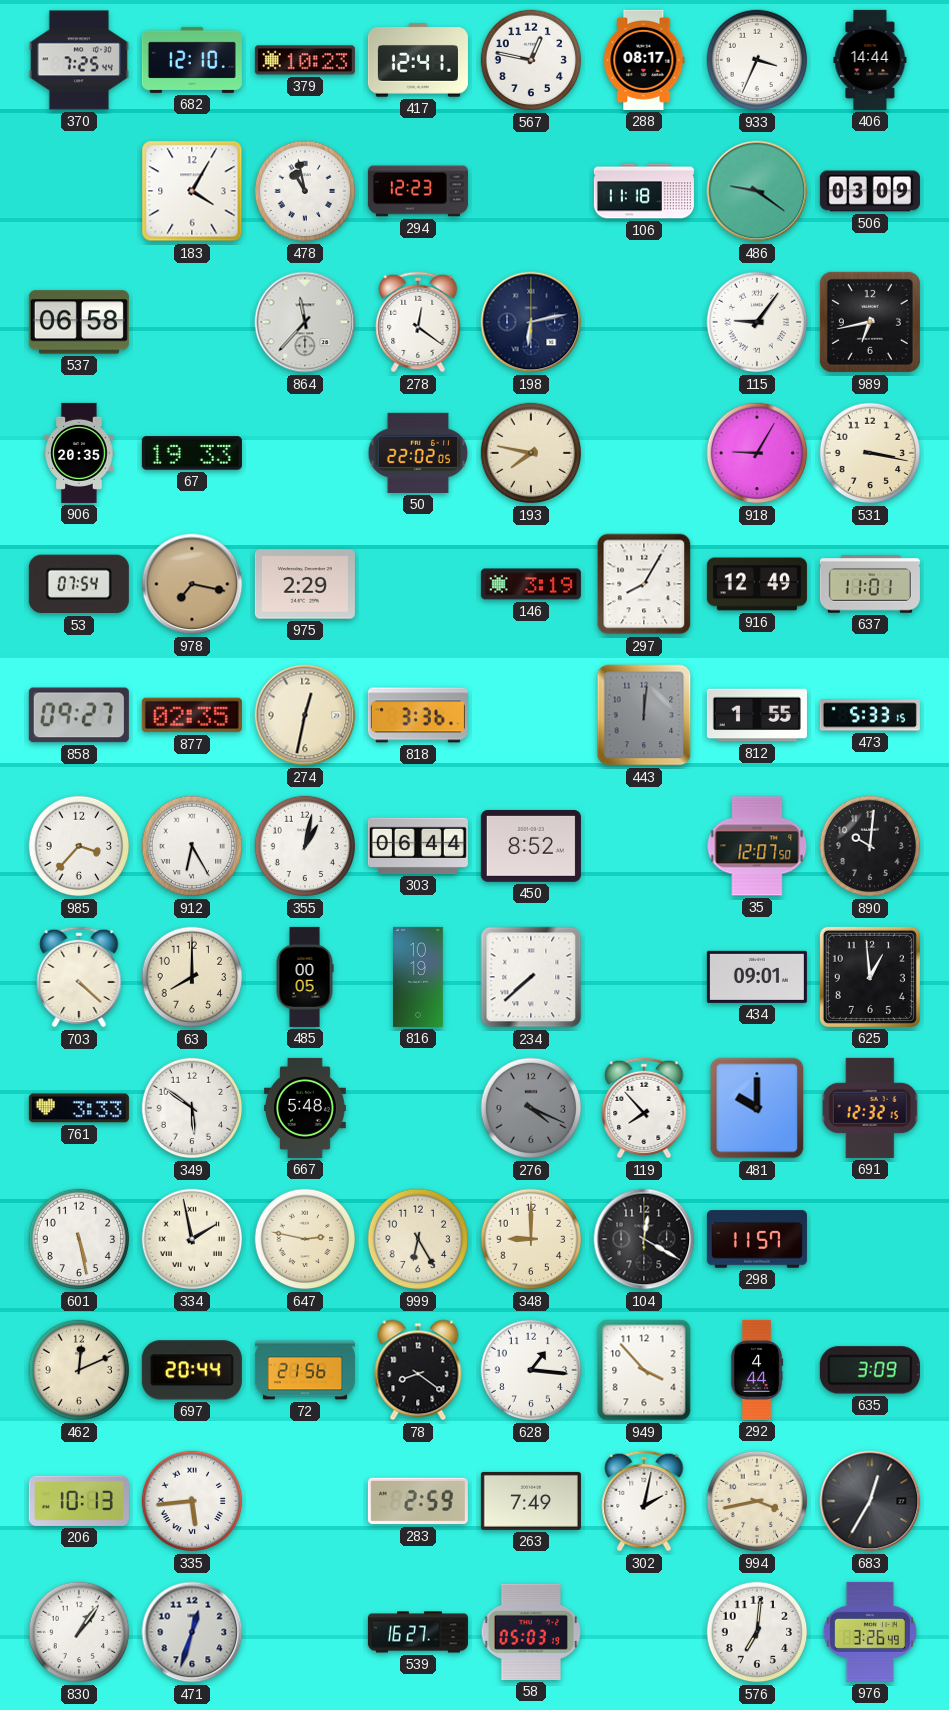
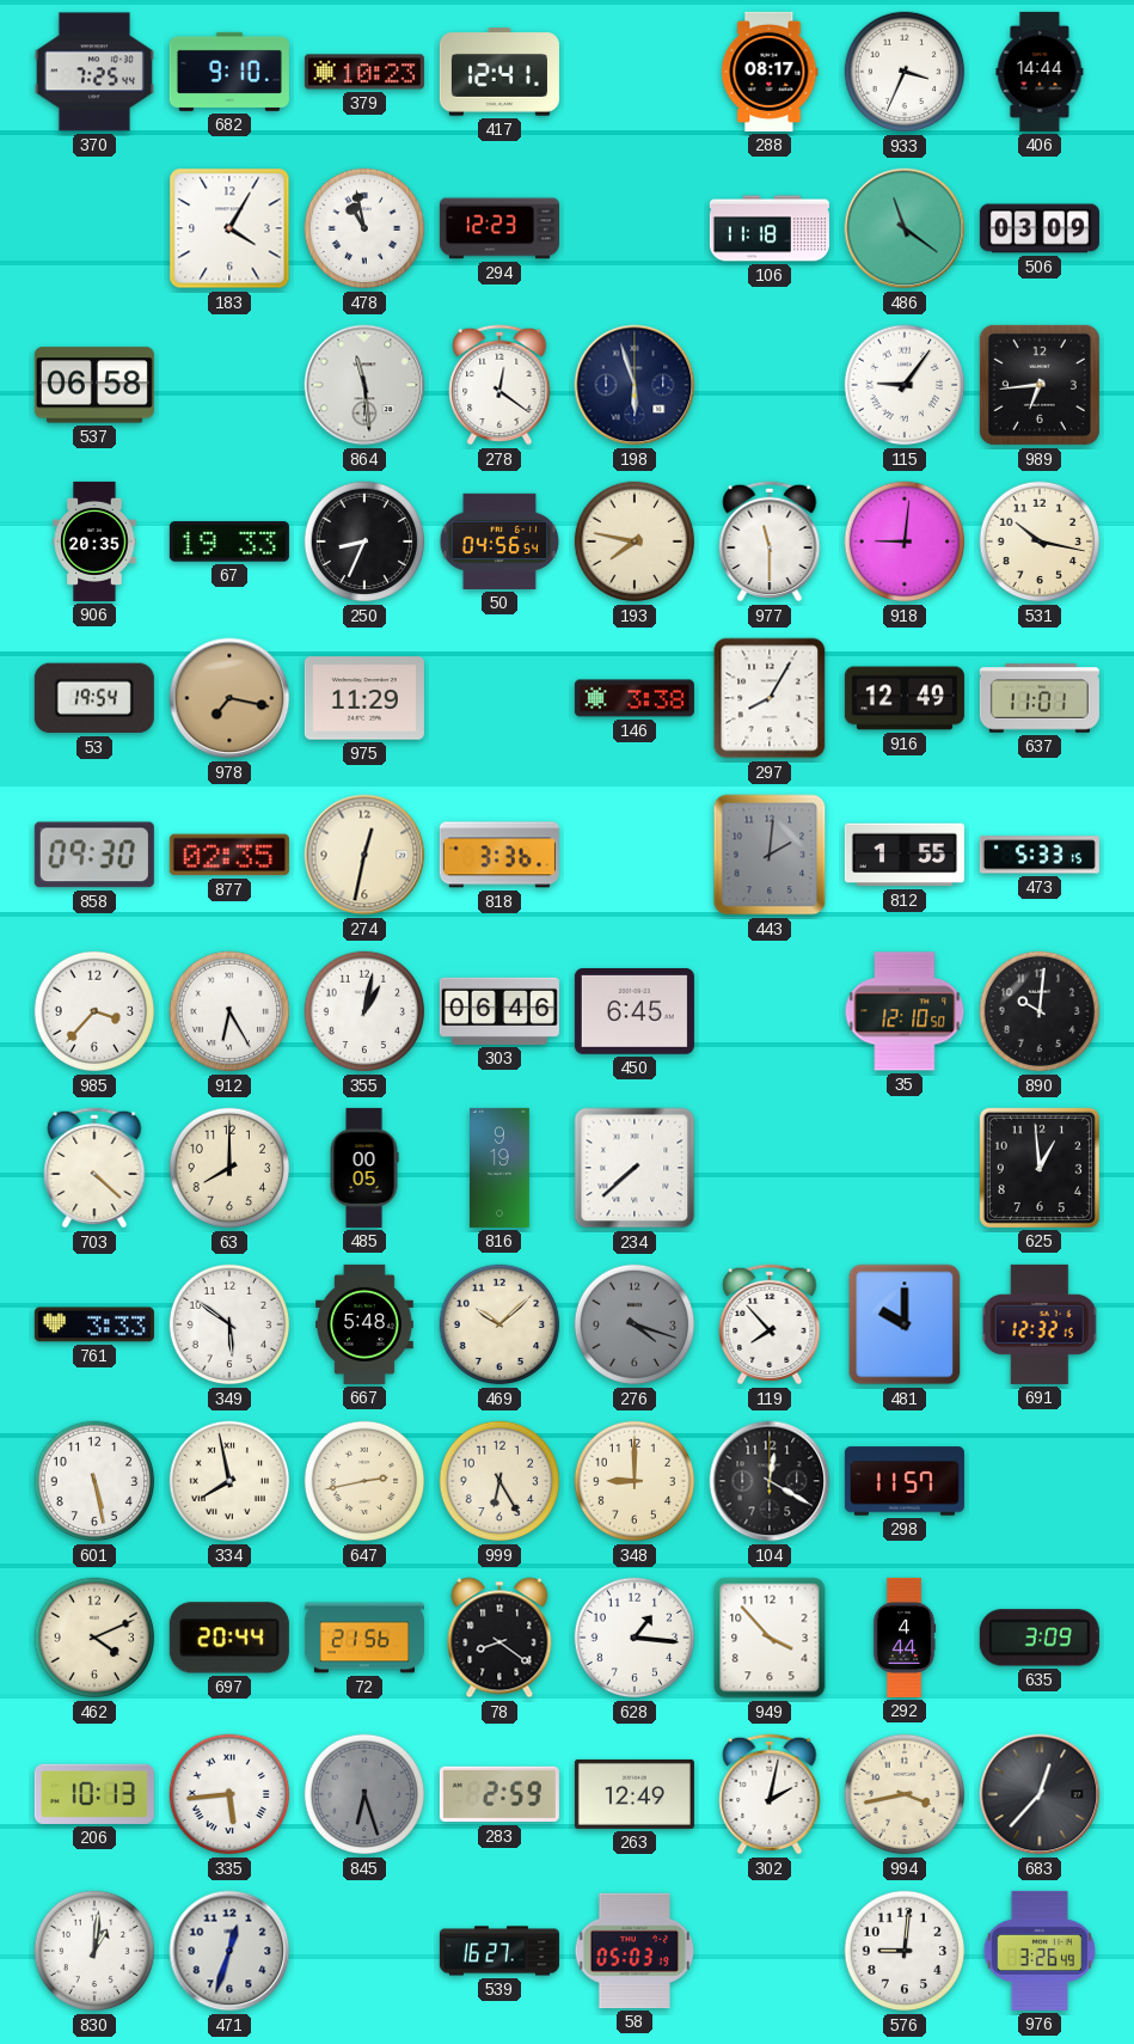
682: 12:10 -> 9:10 (229, 72)
567: 12:47 -> none (531, 60)
486: 9:21 -> 11:21 (905, 228)
864: 11:37 -> 11:29 (364, 385)
198: 6:13 -> 5:57 (635, 385)
989: 6:43 -> 6:44 (1040, 385)
250: none -> 8:34 (364, 541)
50: 22:02 -> 04:56 (499, 541)
977: none -> 11:30 (770, 541)
918: 9:05 -> 9:01 (905, 541)
531: 3:17 -> 10:17 (1040, 541)
53: 07:54 -> 19:54 (94, 698)
975: 2:29 -> 11:29 (364, 698)
146: 3:19 -> 3:38 (635, 698)
858: 09:27 -> 09:30 (94, 855)
443: 12:01 -> 2:01 (770, 855)
303: 06:44 -> 06:46 (499, 1011)
450: 8:52 -> 6:45 (635, 1011)
35: 12:07 -> 12:10 (905, 1011)
816: 10:19 -> 9:19 (501, 1168)
434: 09:01 -> none (757, 977)
469: none -> 10:08 (499, 1324)
276: 4:19 -> 4:18 (635, 1324)
334: 1:58 -> 7:58 (229, 1481)
647: 2:47 -> 2:43 (364, 1481)
462: 12:11 -> 4:11 (94, 1638)
845: none -> 6:27 (364, 1794)
263: 7:49 -> 12:49 (635, 1794)
683: 12:35 -> 12:37 (1040, 1794)
830: 1:06 -> 1:01 (94, 1951)
576: 7:01 -> 9:01 (905, 1951)
